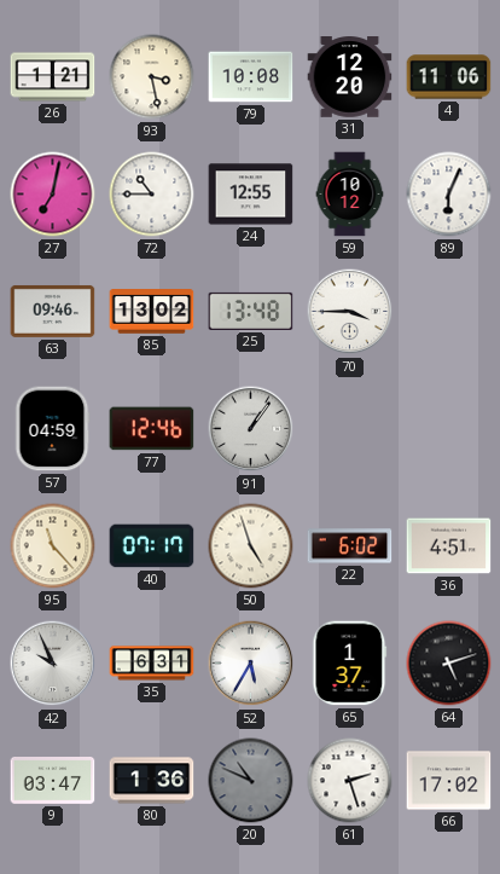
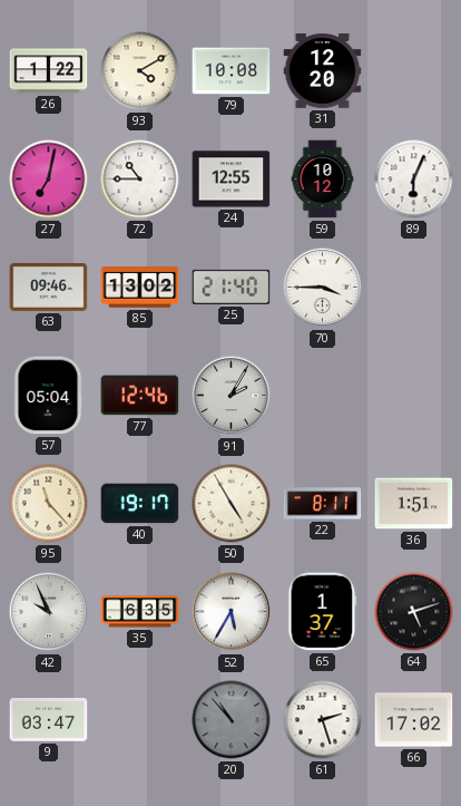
26: 1:21 -> 1:22 (49, 71)
93: 3:28 -> 4:10 (140, 71)
4: 11:06 -> none (449, 77)
25: 13:48 -> 21:40 (232, 287)
57: 04:59 -> 05:04 (48, 396)
91: 1:06 -> 2:05 (232, 396)
40: 07:17 -> 19:17 (140, 504)
50: 4:57 -> 4:55 (232, 504)
22: 6:02 -> 8:11 (323, 504)
36: 4:51 -> 1:51 (414, 504)
35: 6:31 -> 6:35 (140, 612)
80: 1:36 -> none (152, 781)
20: 10:49 -> 10:53 (232, 720)
